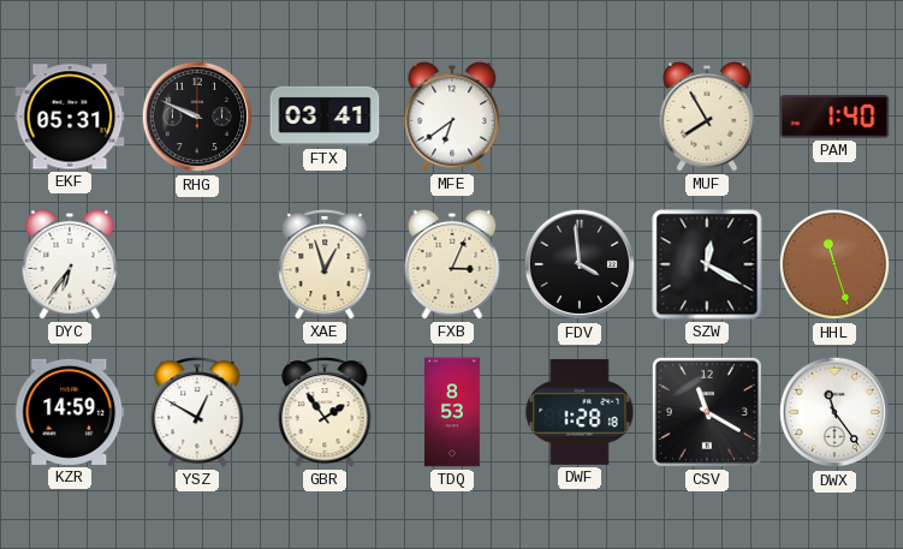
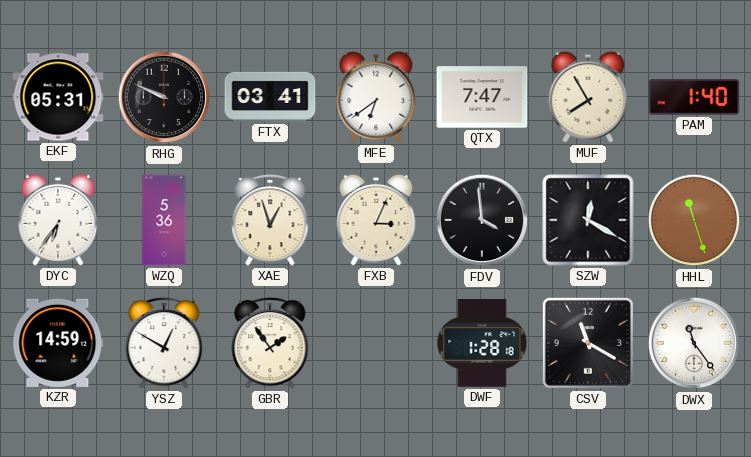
QTX: none -> 7:47 (482, 97)
WZQ: none -> 5:36 (164, 220)
TDQ: 8:53 -> none (452, 412)
